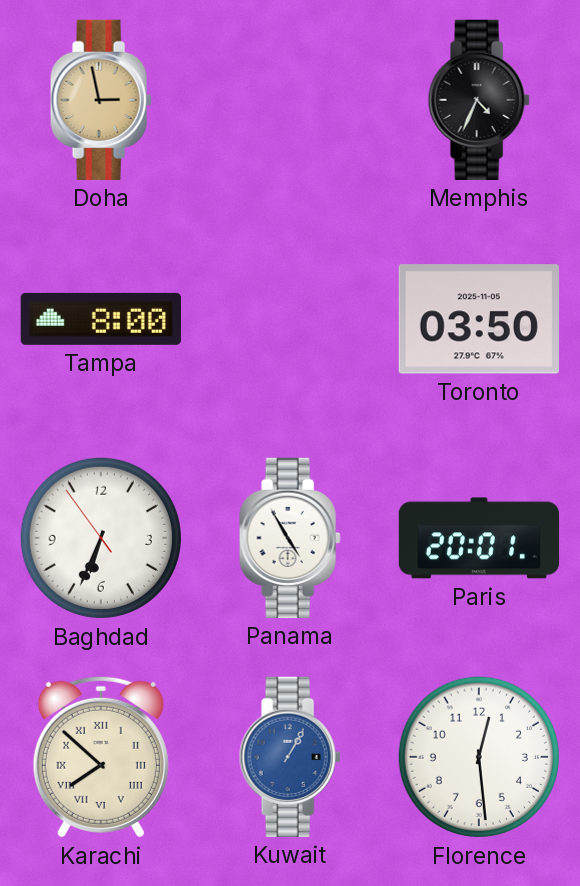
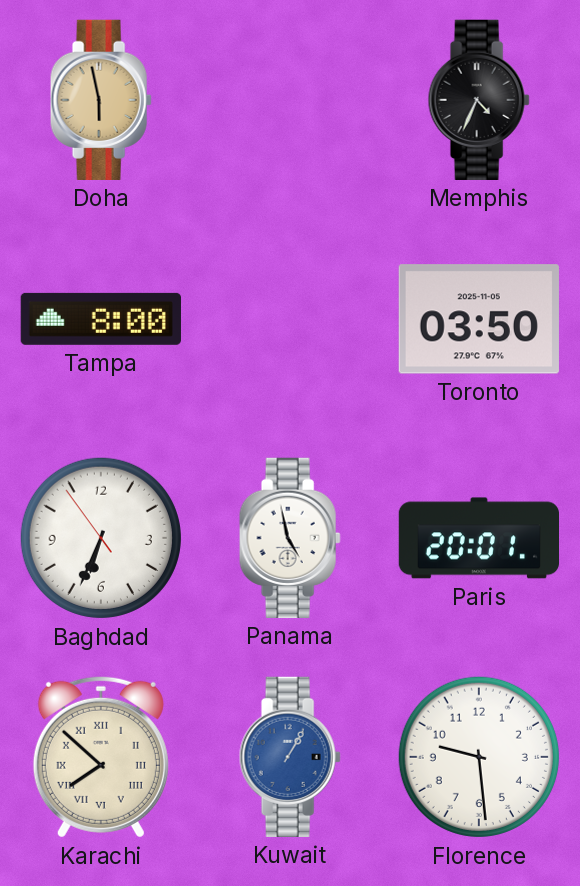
Doha: 2:58 -> 5:58 (101, 100)
Panama: 4:55 -> 4:58 (290, 538)
Florence: 12:29 -> 9:29 (479, 757)
